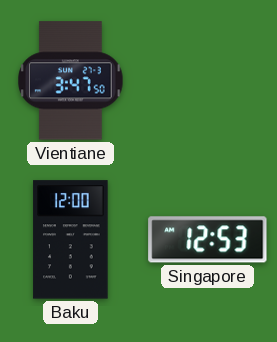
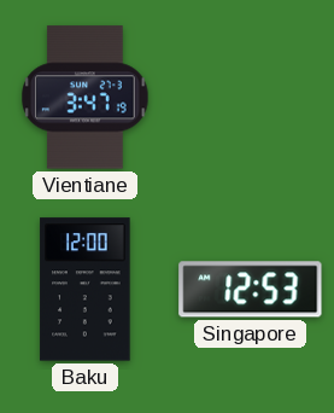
Vientiane: 3:47:50 -> 3:47:19 (86, 98)
